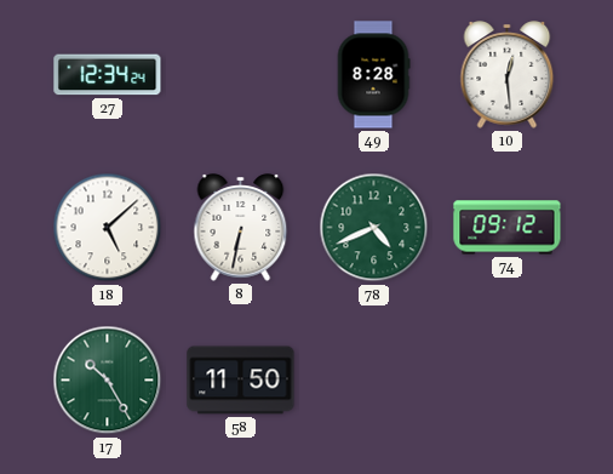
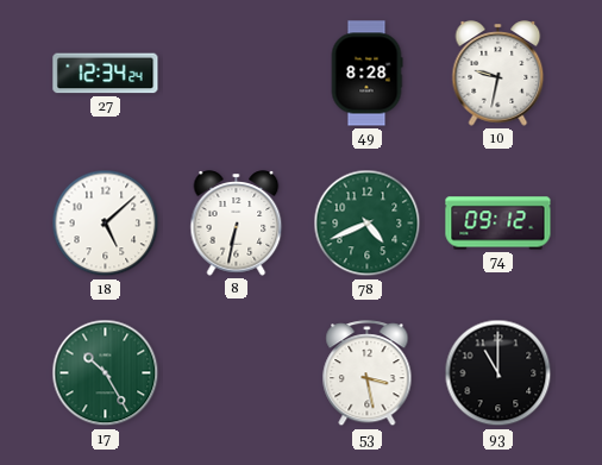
10: 12:29 -> 9:32 (498, 74)
58: 11:50 -> none (241, 381)
53: none -> 3:28 (368, 373)
93: none -> 11:00 (498, 373)
